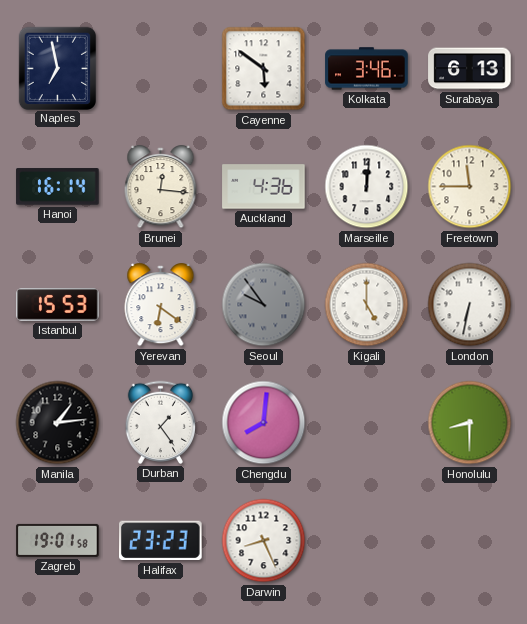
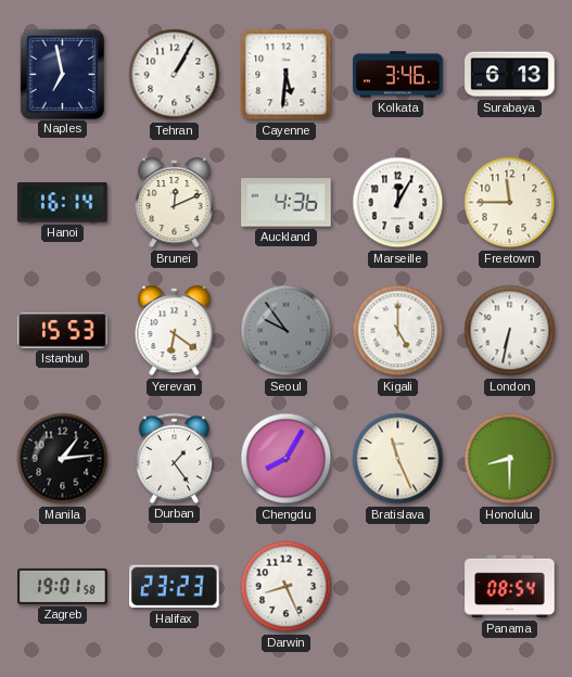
Tehran: none -> 1:05 (175, 75)
Cayenne: 5:51 -> 5:31 (287, 75)
Brunei: 12:16 -> 12:11 (175, 203)
Marseille: 12:01 -> 12:05 (398, 203)
Chengdu: 8:01 -> 8:05 (287, 459)
Bratislava: none -> 11:26 (398, 459)
Panama: none -> 08:54 (510, 587)
